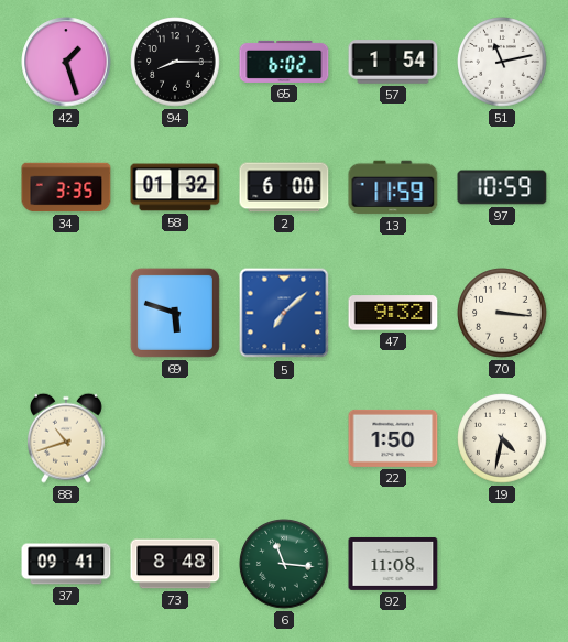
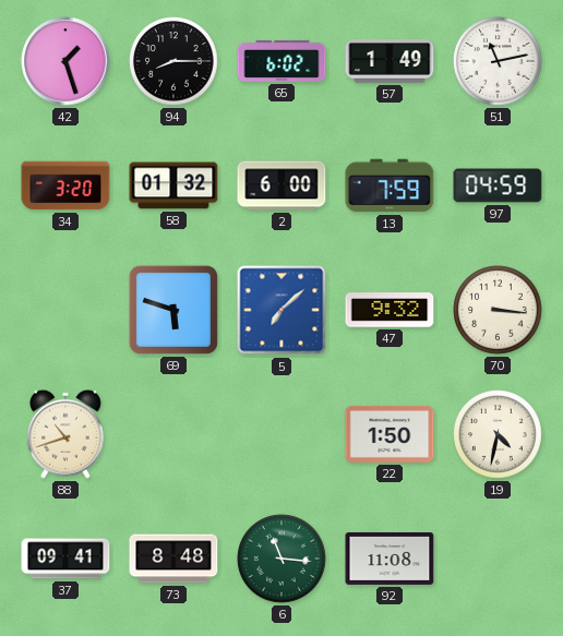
57: 1:54 -> 1:49 (390, 61)
34: 3:35 -> 3:20 (65, 185)
13: 11:59 -> 7:59 (390, 185)
97: 10:59 -> 04:59 (498, 185)
